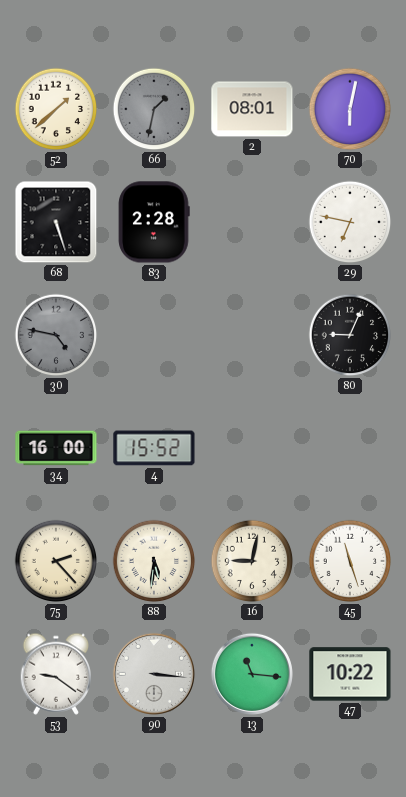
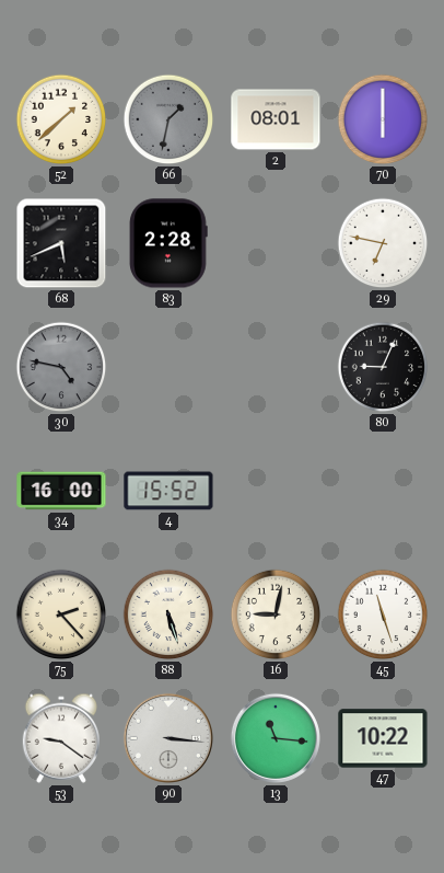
70: 6:02 -> 6:00 (383, 119)
68: 5:27 -> 5:41 (61, 243)
88: 5:31 -> 5:27 (168, 614)
